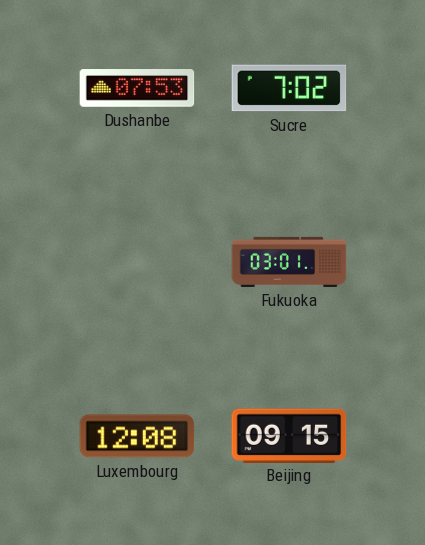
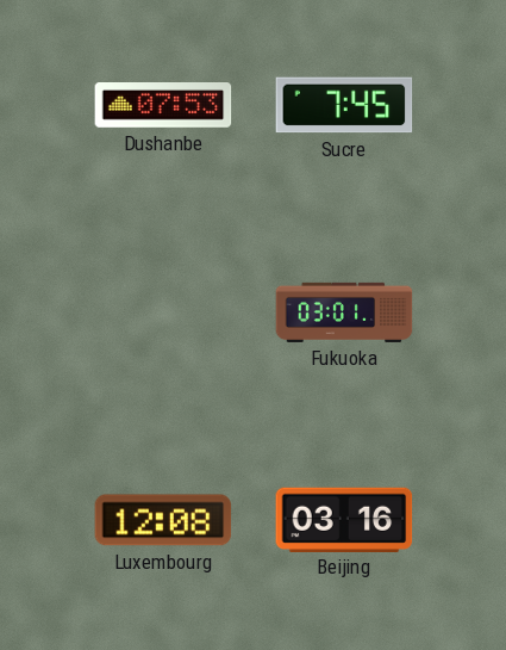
Sucre: 7:02 -> 7:45 (344, 105)
Beijing: 09:15 -> 03:16 (344, 519)
